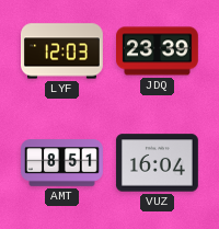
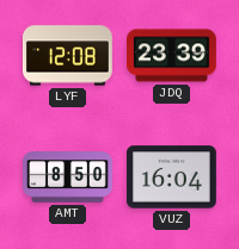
LYF: 12:03 -> 12:08 (68, 56)
AMT: 8:51 -> 8:50 (68, 178)
